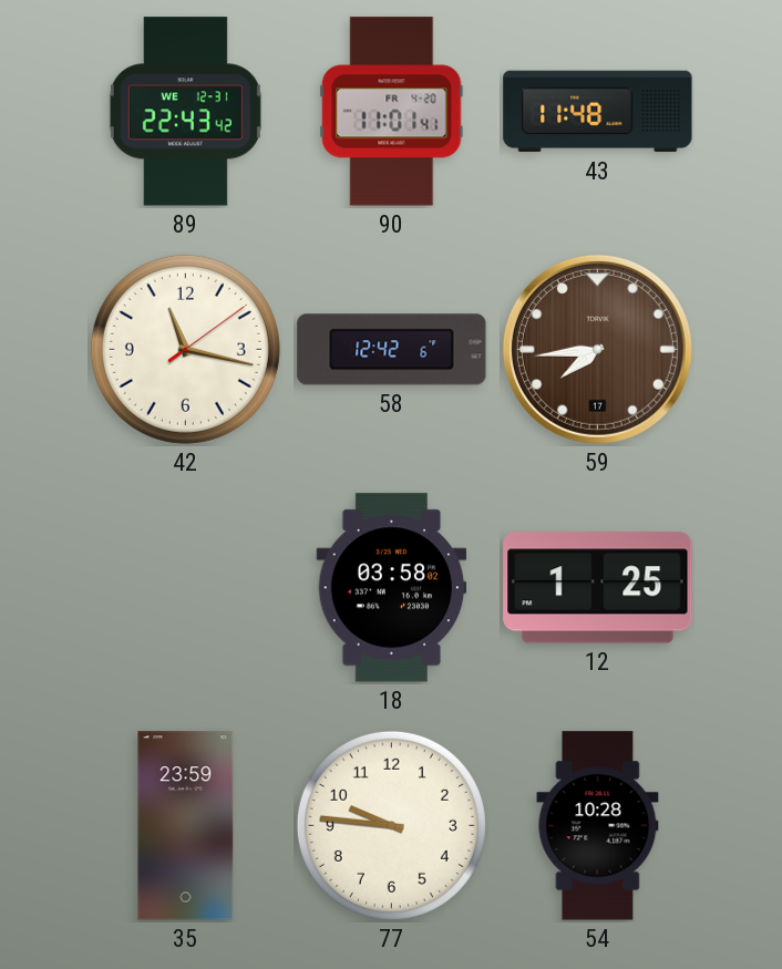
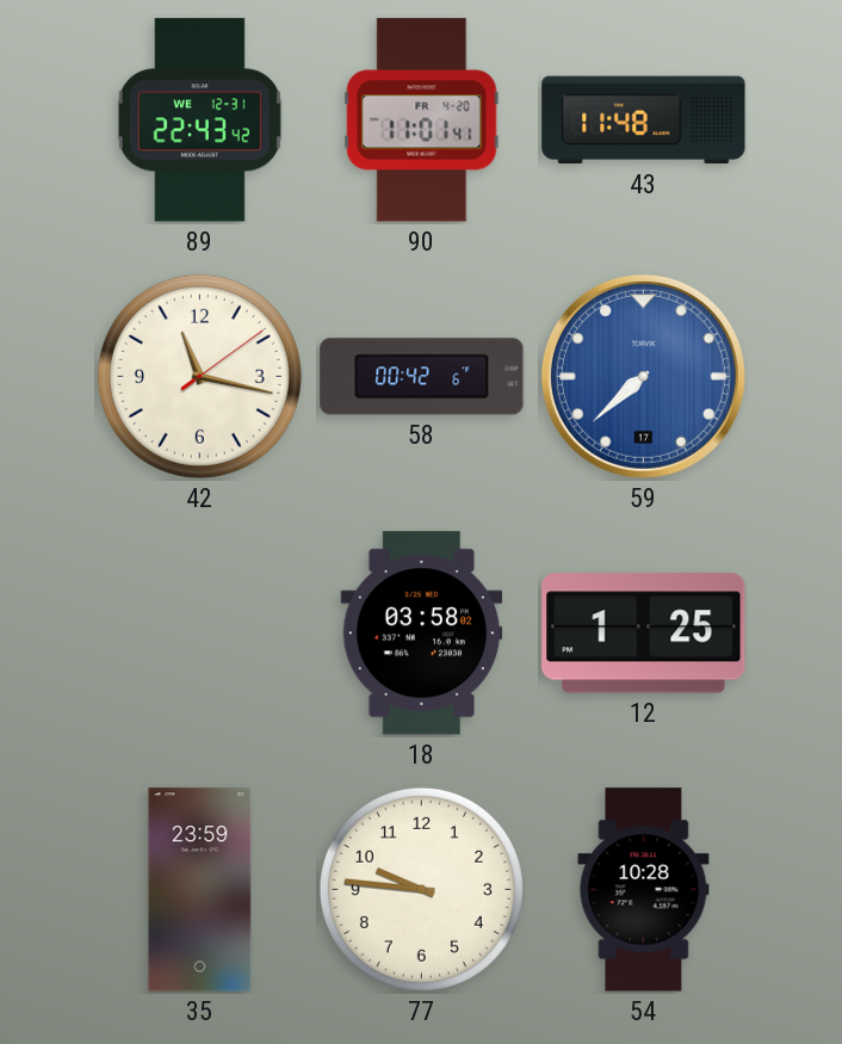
58: 12:42 -> 00:42 (422, 377)
59: 7:44 -> 7:38 (643, 376)
59 dial: brown -> blue (643, 376)
